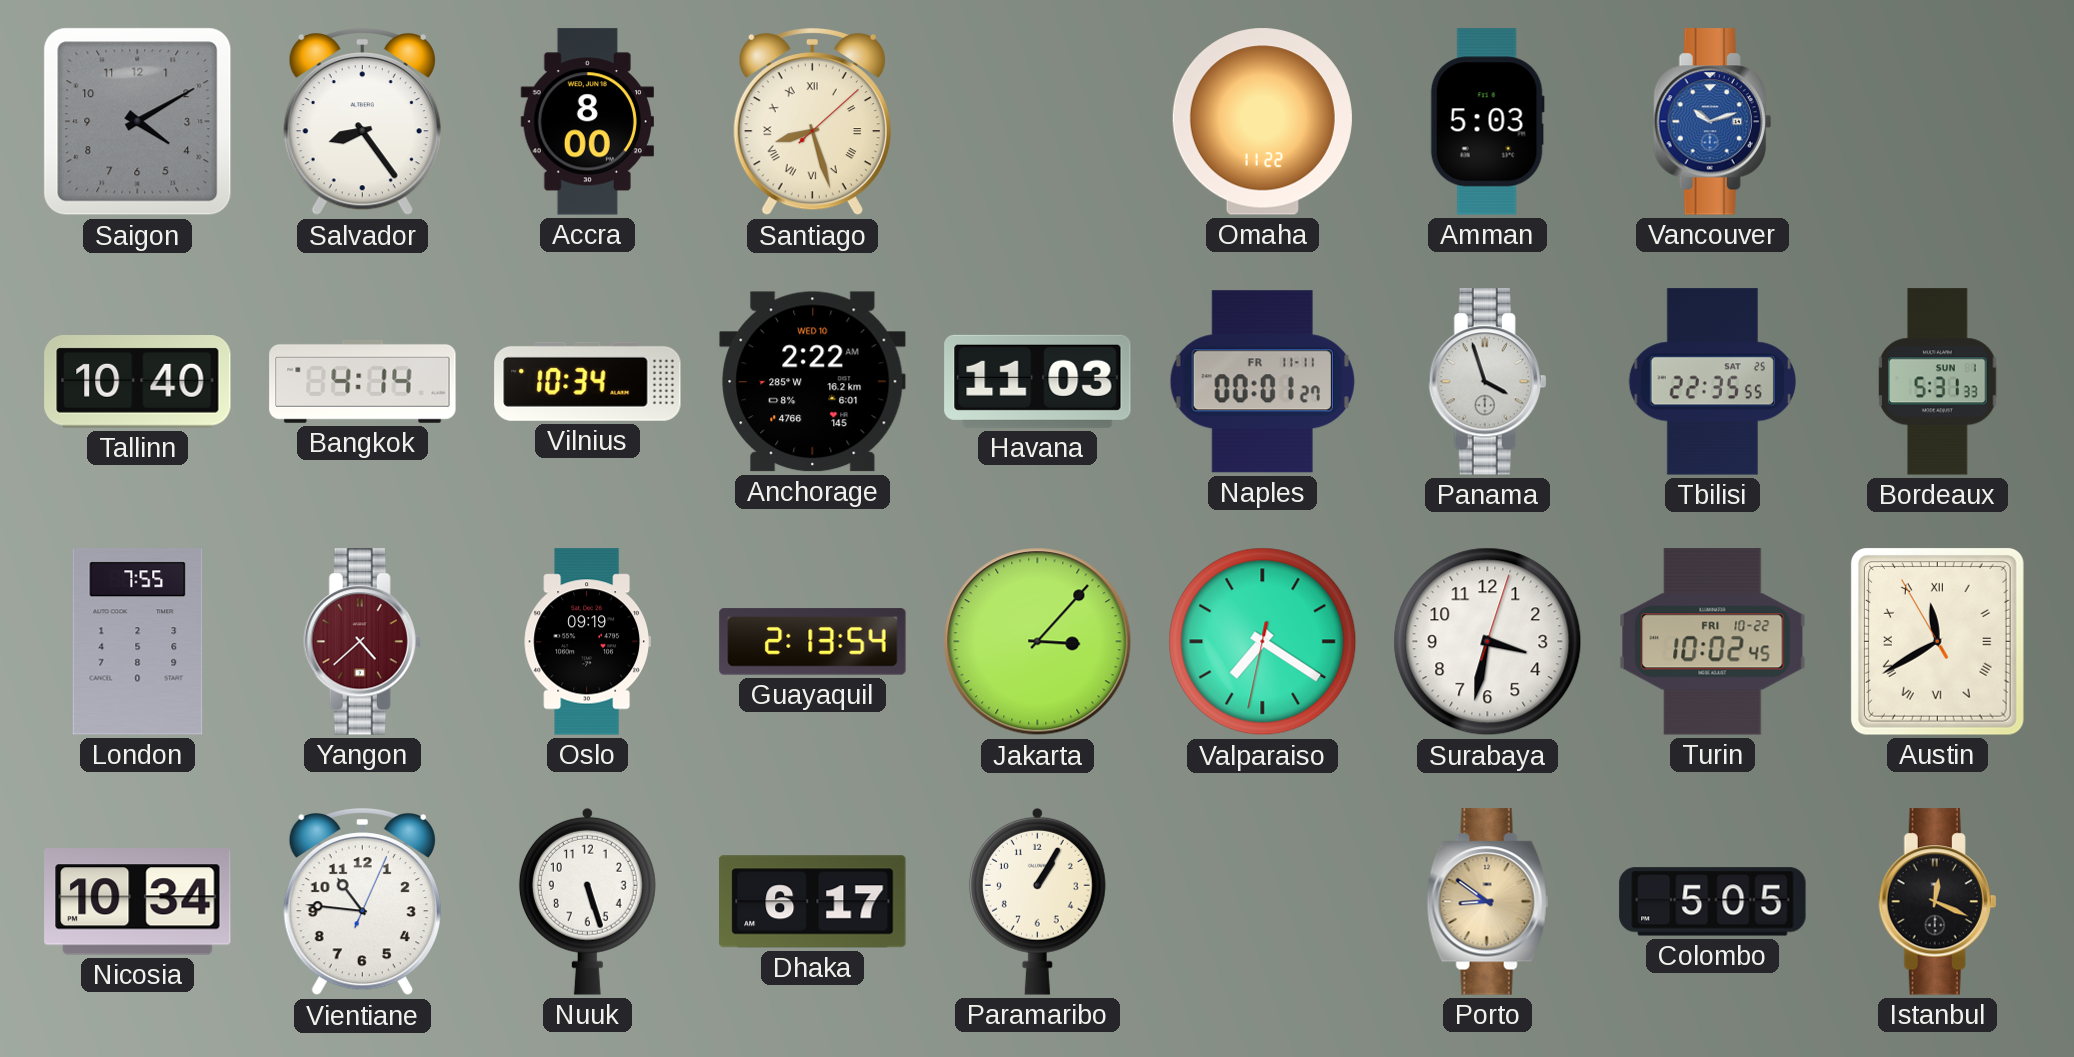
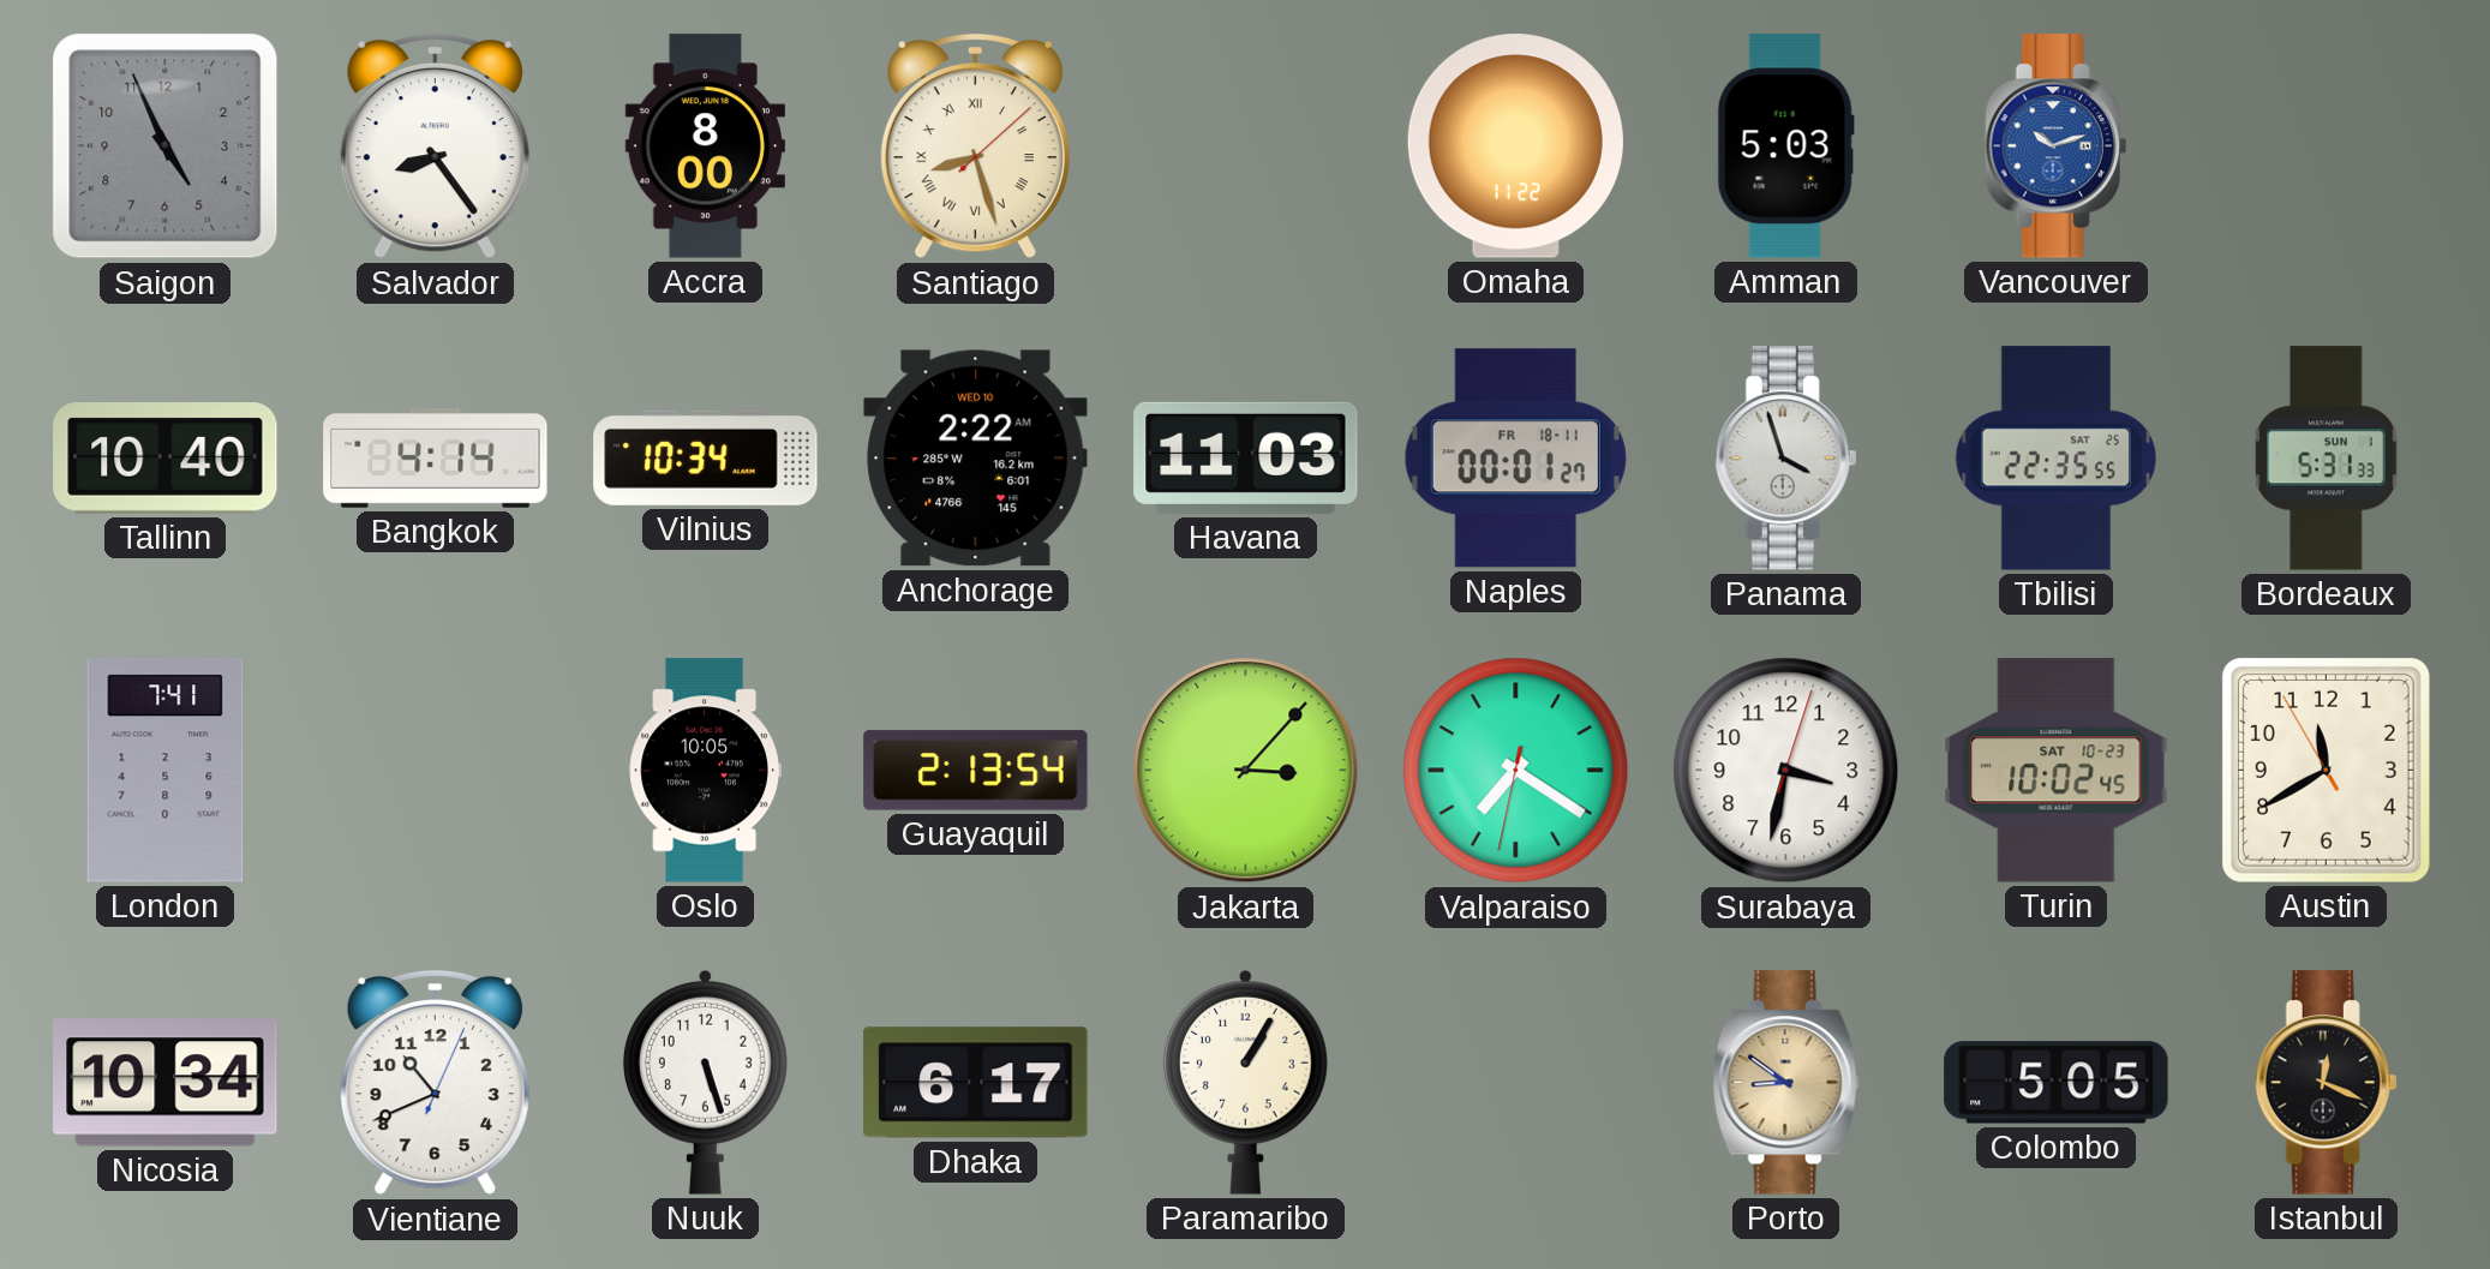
Saigon: 4:10 -> 4:56 (166, 146)
Naples date: FR 11-11 -> FR 18-11 (1515, 459)
London: 7:55 -> 7:41 (166, 771)
Yangon: 4:38 -> none (363, 642)
Oslo: 09:19 -> 10:05 (705, 771)
Turin date: FRI 10-22 -> SAT 10-23 (2057, 771)
Austin numerals: Roman -> Arabic (2326, 770)
Vientiane: 10:46 -> 10:41 (435, 1083)
